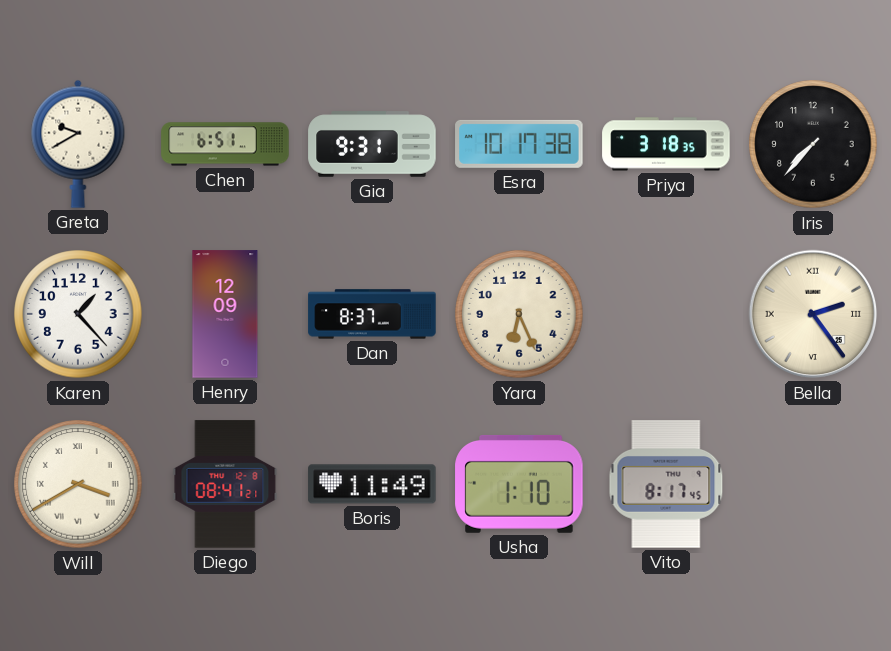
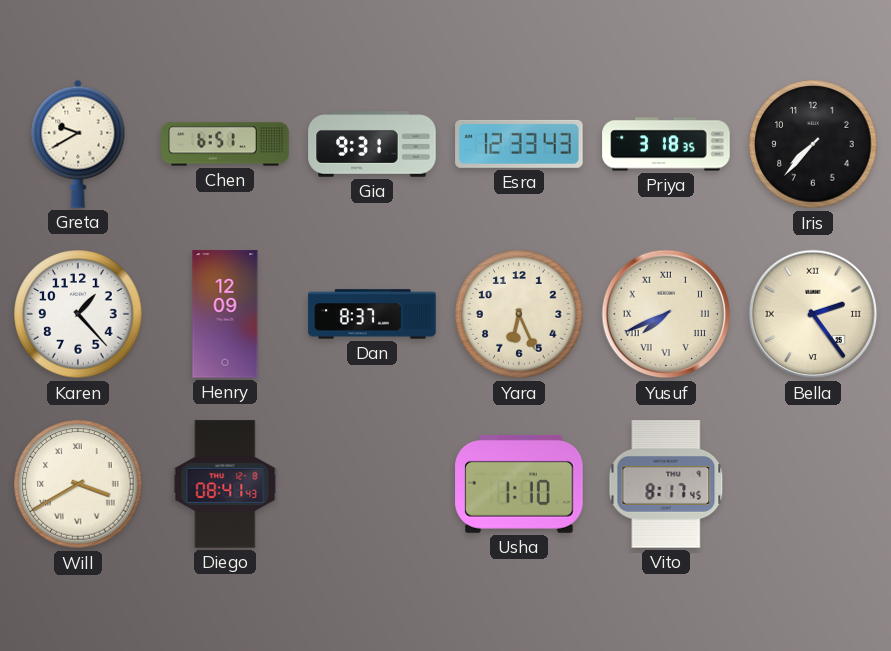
Esra: 10:17 -> 12:33 (519, 144)
Yusuf: none -> 7:41 (666, 314)
Diego: 08:41:21 -> 08:41:43 (225, 484)
Boris: 11:49 -> none (372, 484)
